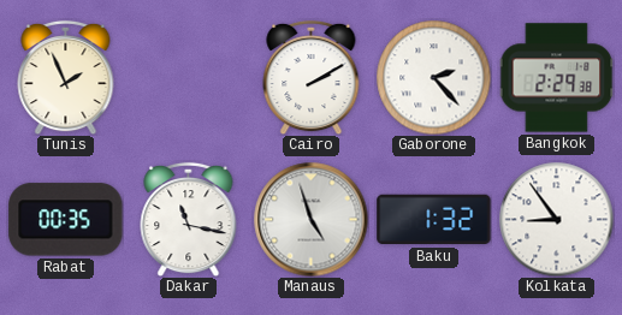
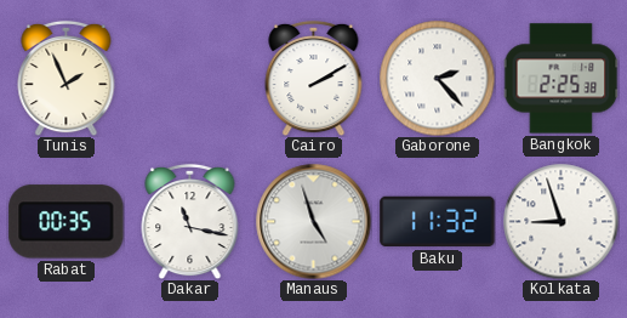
Bangkok: 2:29 -> 2:25 (560, 79)
Baku: 1:32 -> 11:32 (438, 222)
Kolkata: 8:54 -> 8:57 (560, 221)
